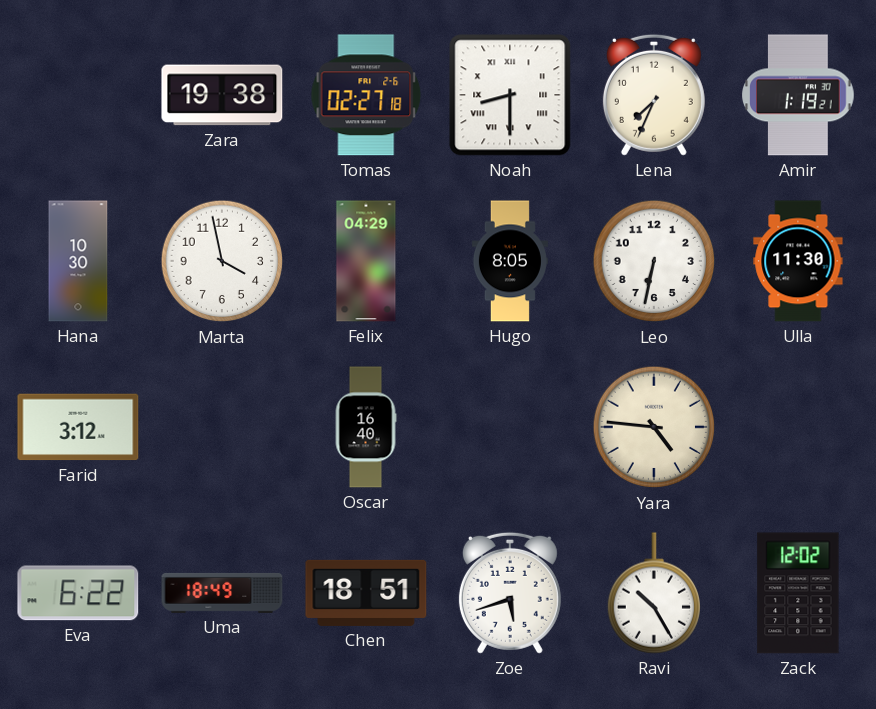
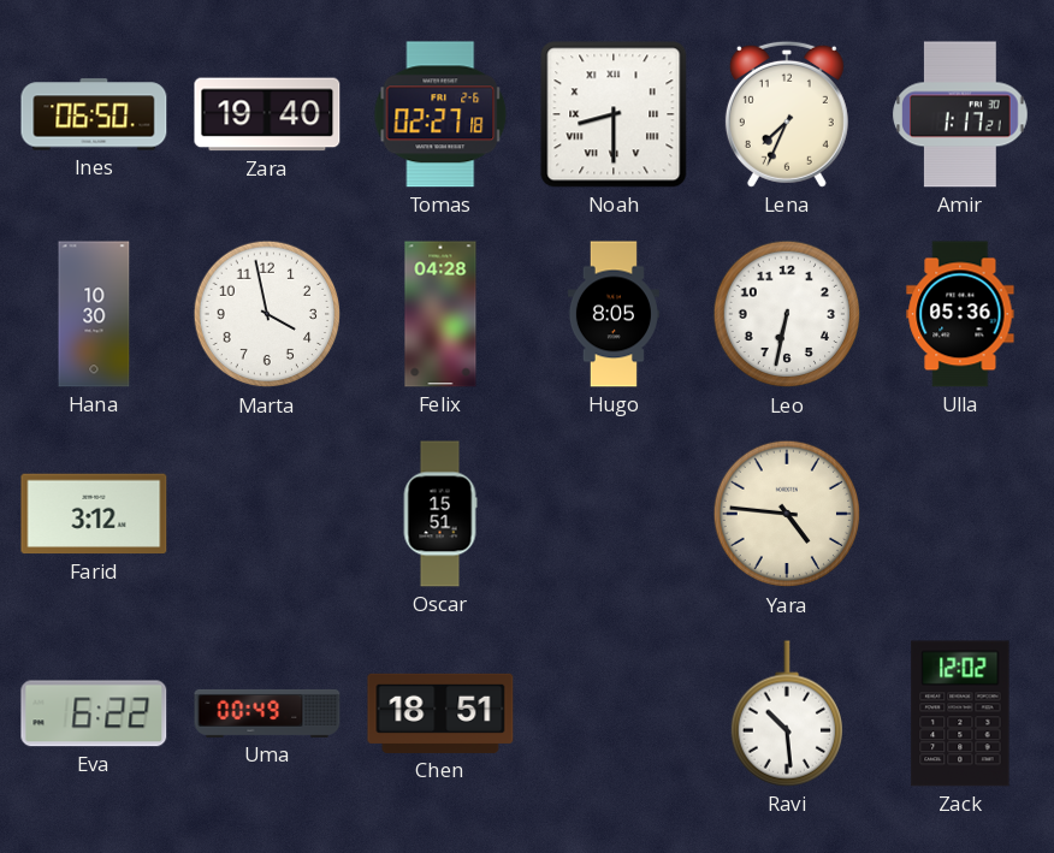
Ines: none -> 06:50 (94, 114)
Zara: 19:38 -> 19:40 (267, 114)
Amir: 1:19 -> 1:17 (960, 114)
Felix: 04:29 -> 04:28 (440, 314)
Ulla: 11:30 -> 05:36 (960, 314)
Oscar: 16:40 -> 15:51 (440, 514)
Uma: 18:49 -> 00:49 (267, 713)
Zoe: 5:42 -> none (510, 593)
Ravi: 10:25 -> 10:29 (786, 713)
